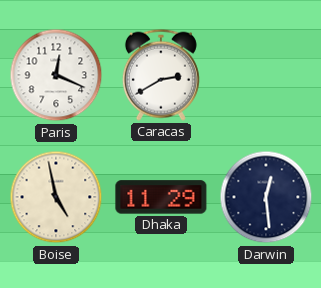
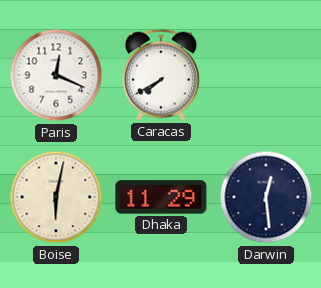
Caracas: 2:40 -> 7:40 (161, 75)
Boise: 4:58 -> 6:02 (56, 197)
